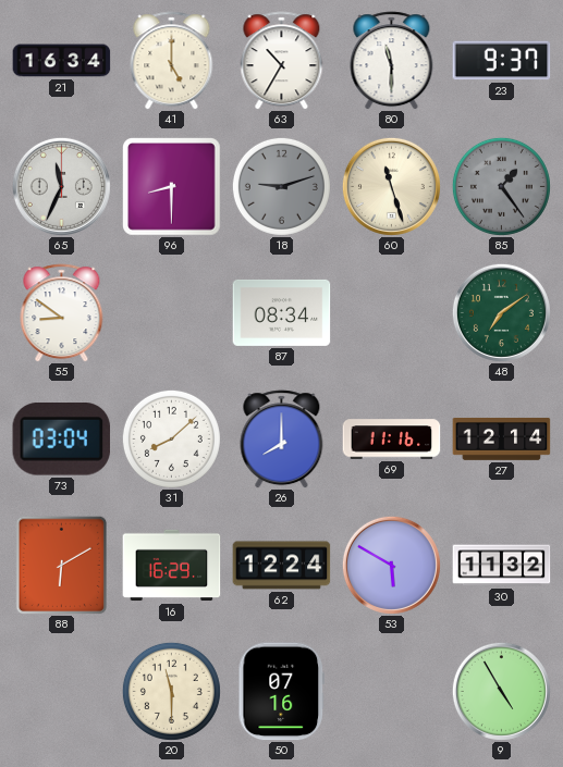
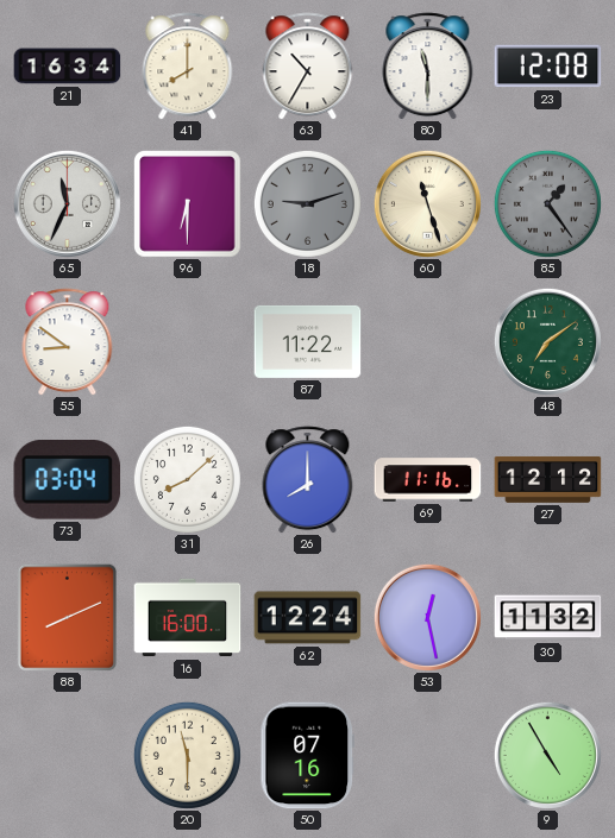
41: 5:00 -> 8:00 (188, 67)
23: 9:37 -> 12:08 (548, 67)
96: 8:30 -> 6:30 (188, 204)
87: 08:34 -> 11:22 (308, 341)
27: 12:14 -> 12:12 (548, 480)
88: 6:10 -> 8:11 (68, 617)
16: 16:29 -> 16:00 (188, 618)
53: 5:50 -> 12:28 (427, 617)
